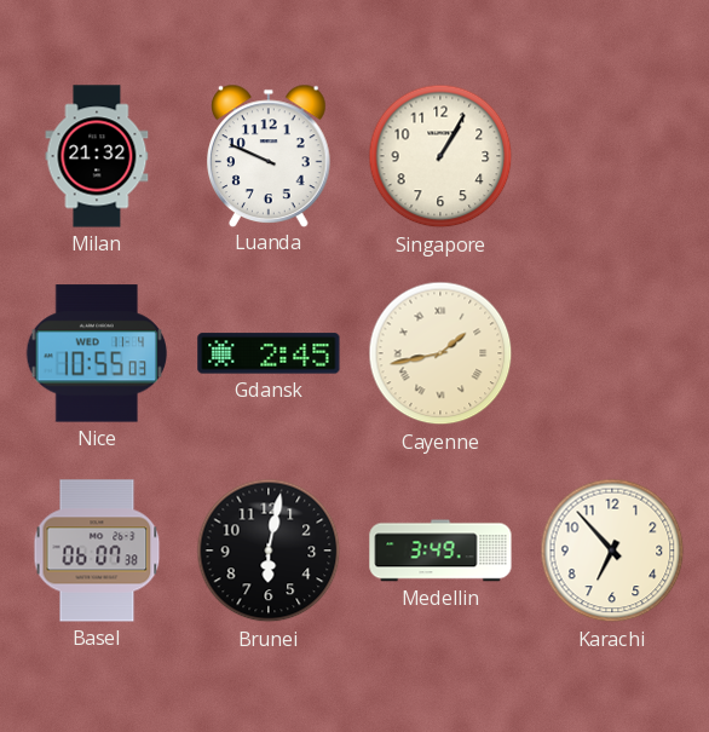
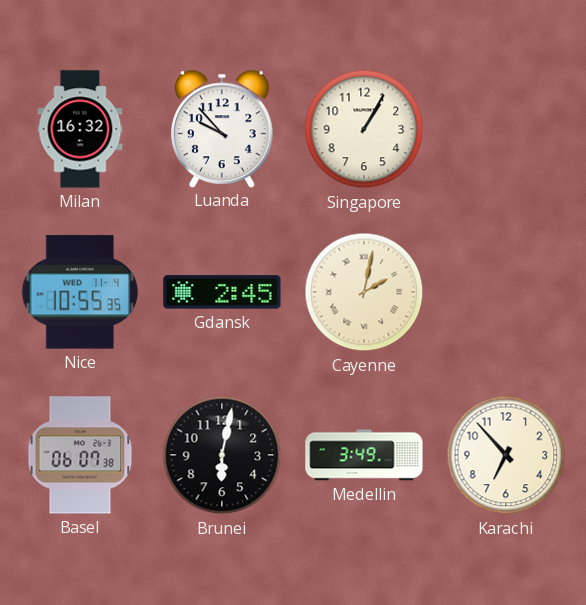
Milan: 21:32 -> 16:32 (80, 129)
Luanda: 9:49 -> 9:53 (223, 128)
Nice: 10:55:03 -> 10:55:35 (80, 292)
Cayenne: 1:43 -> 2:02 (364, 292)
